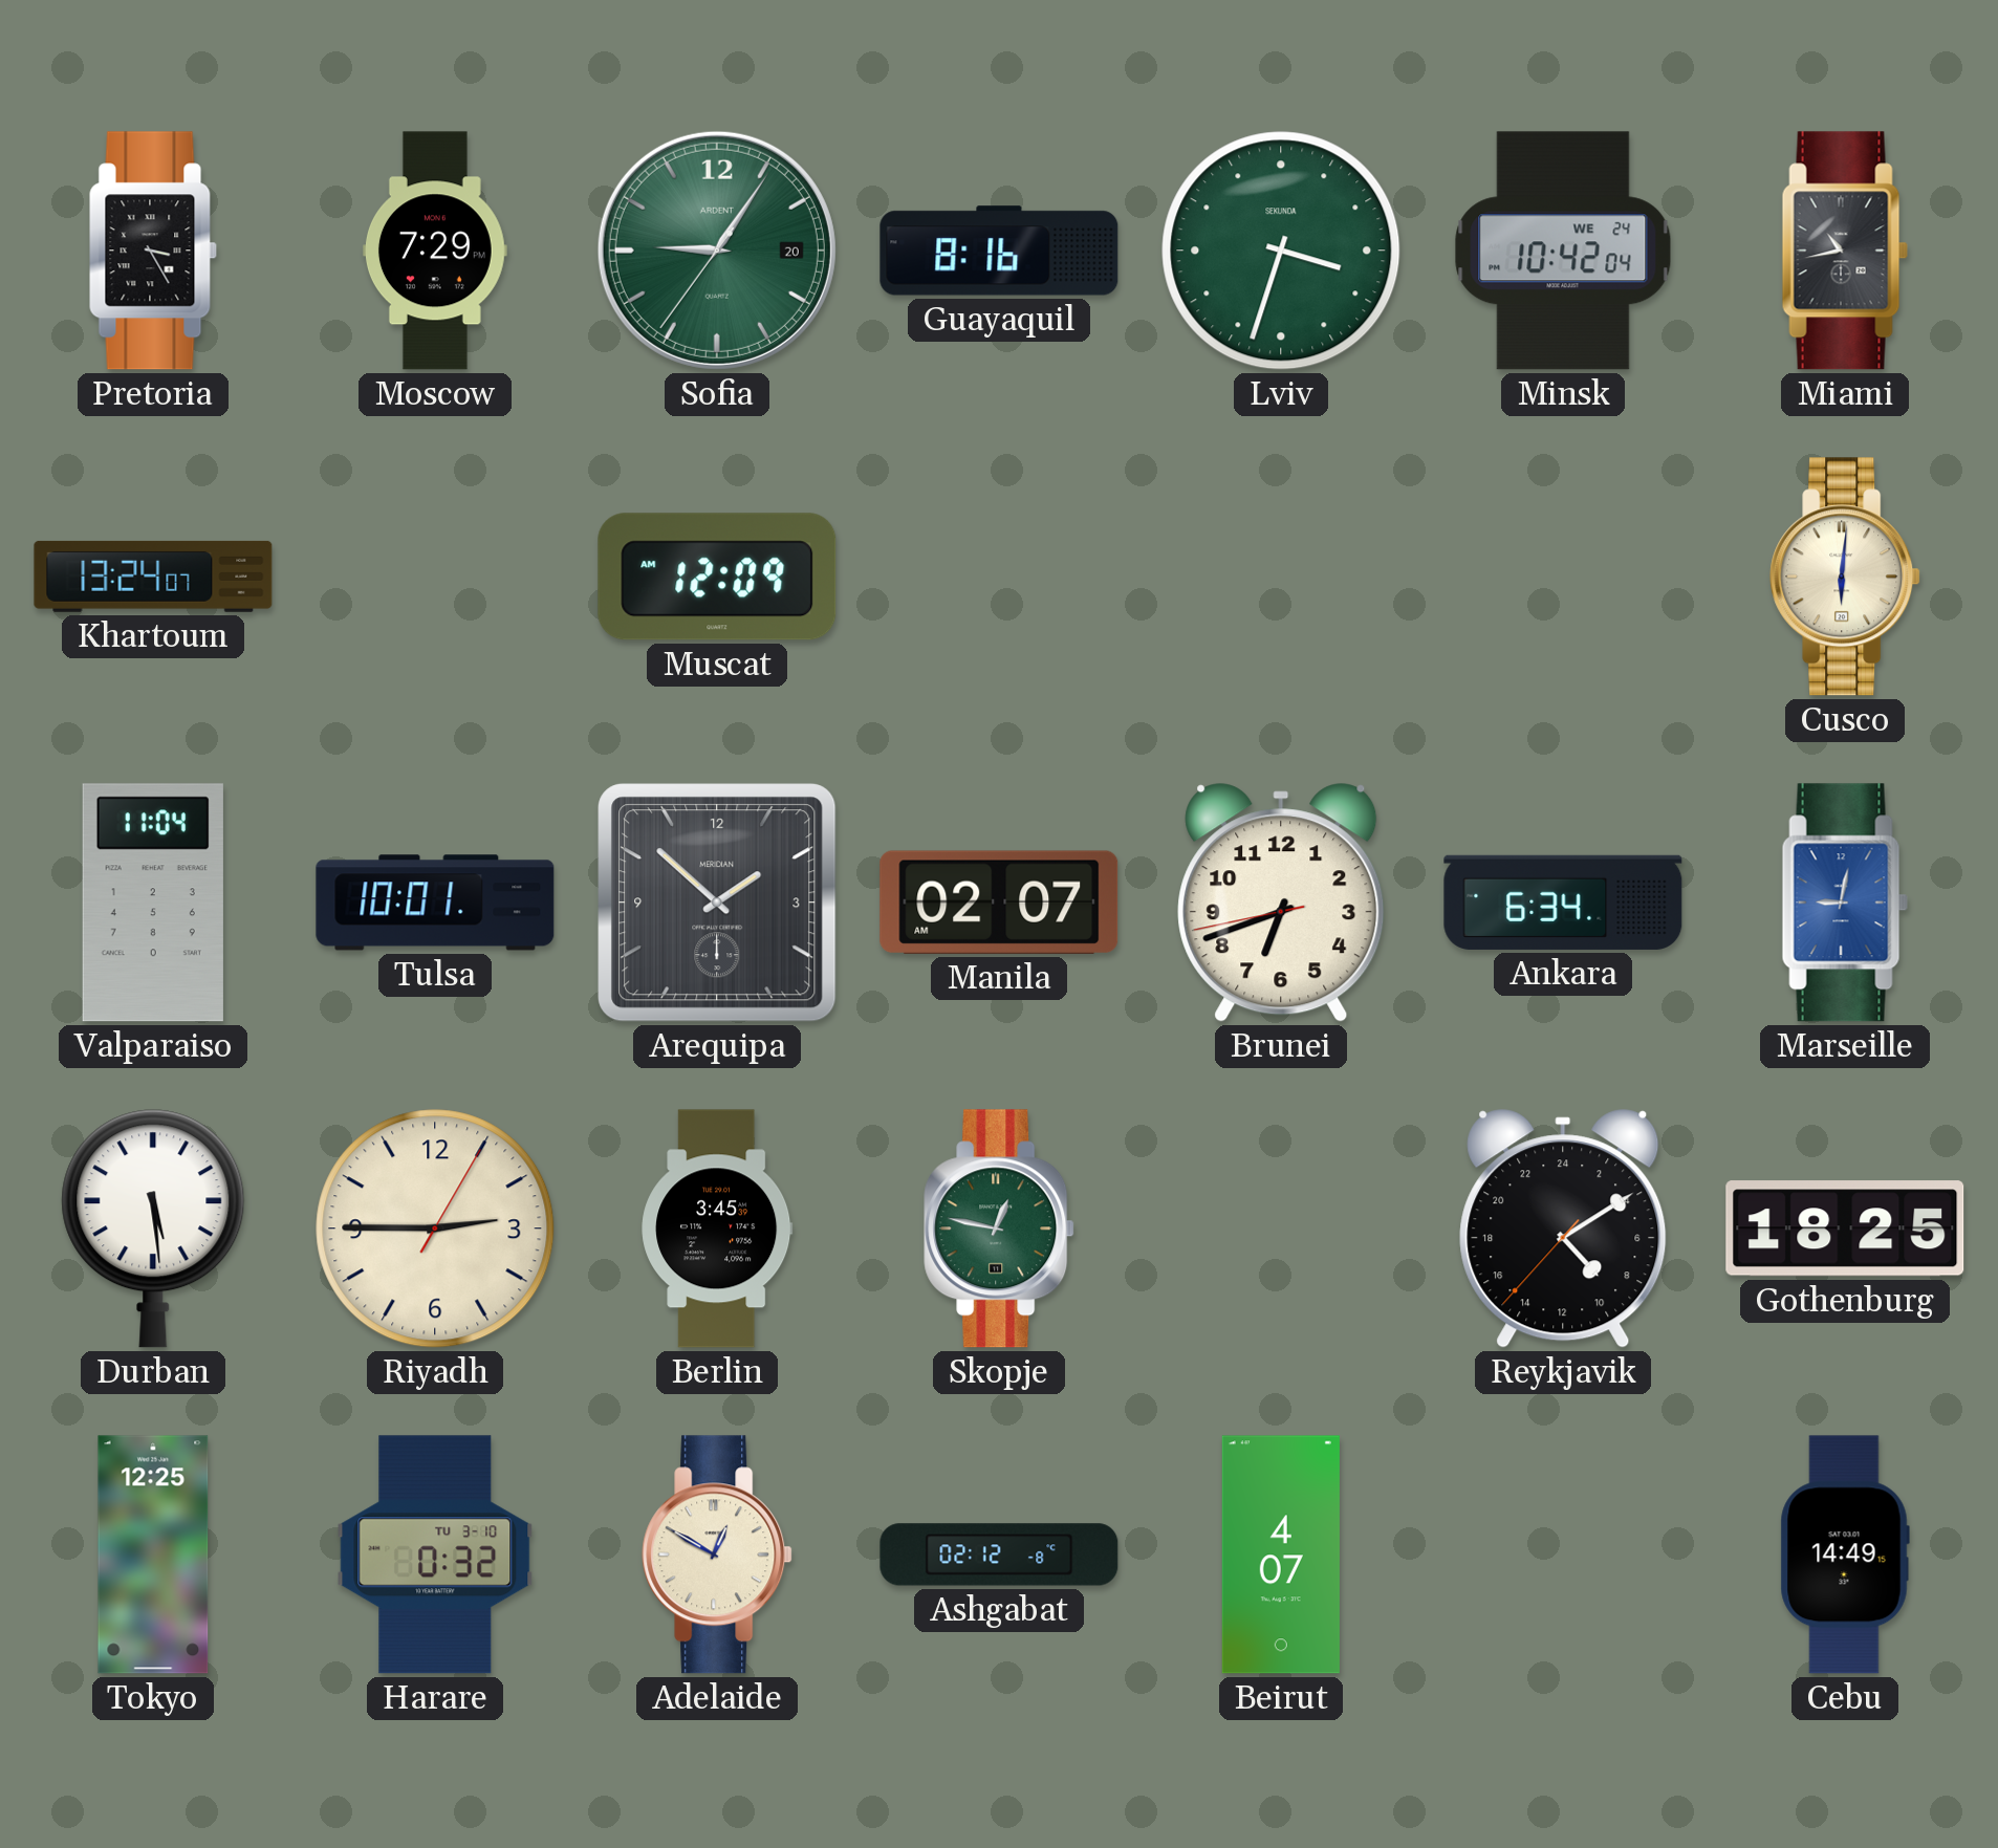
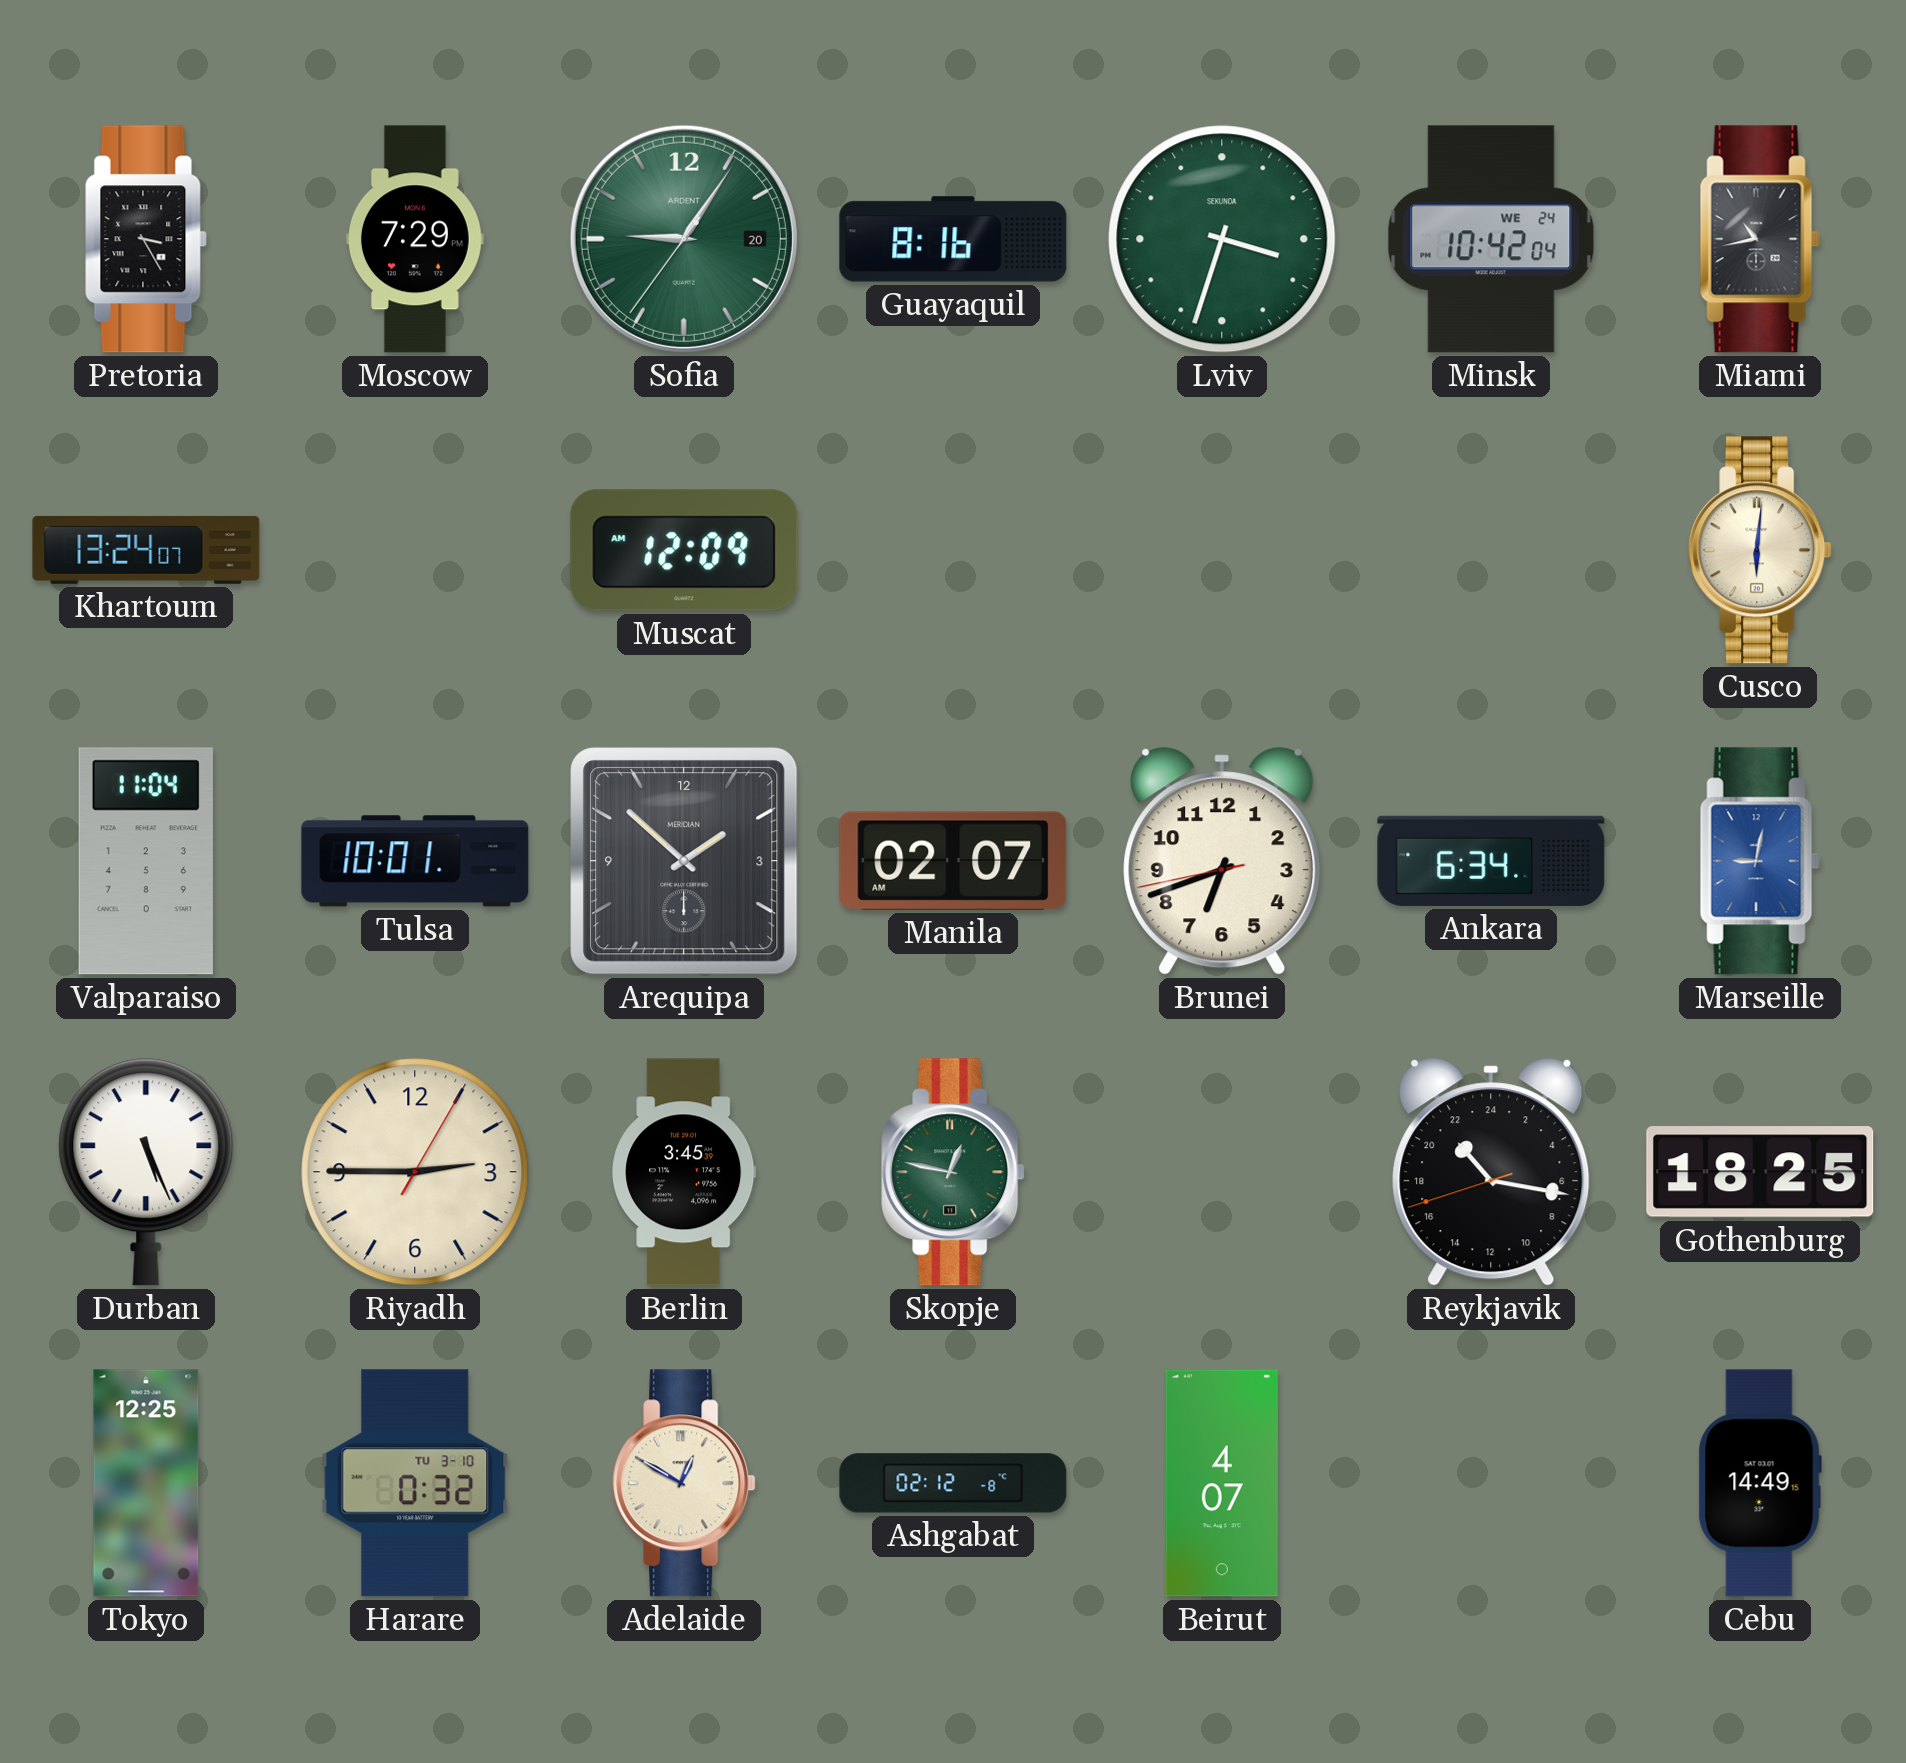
Durban: 5:29 -> 5:26 (146, 1172)
Reykjavik: 9:09 -> 21:16 (1491, 1172)
